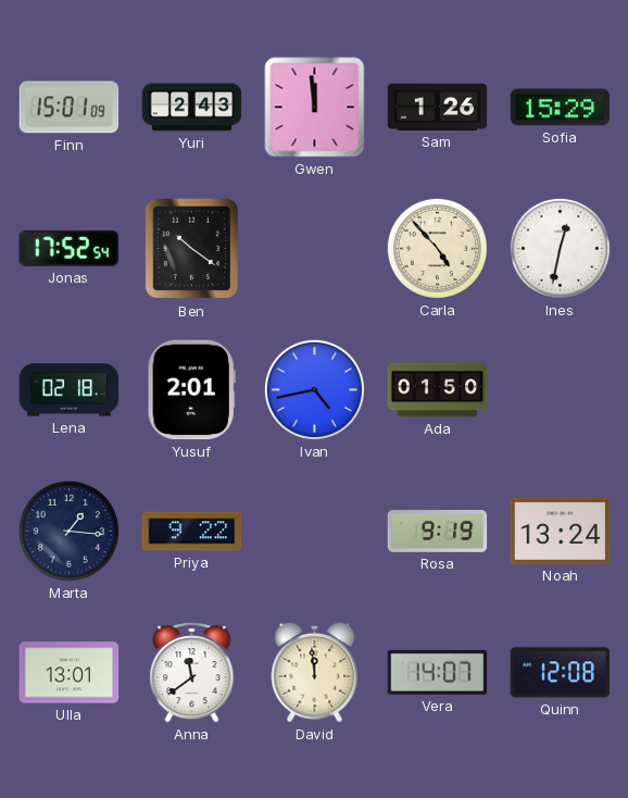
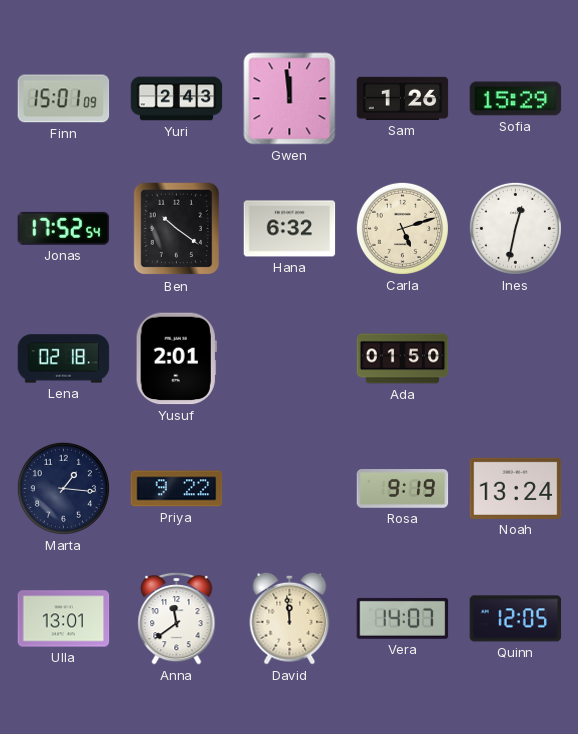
Hana: none -> 6:32 (290, 229)
Carla: 4:53 -> 5:12 (402, 228)
Ivan: 4:43 -> none (314, 389)
Quinn: 12:08 -> 12:05 (516, 619)
